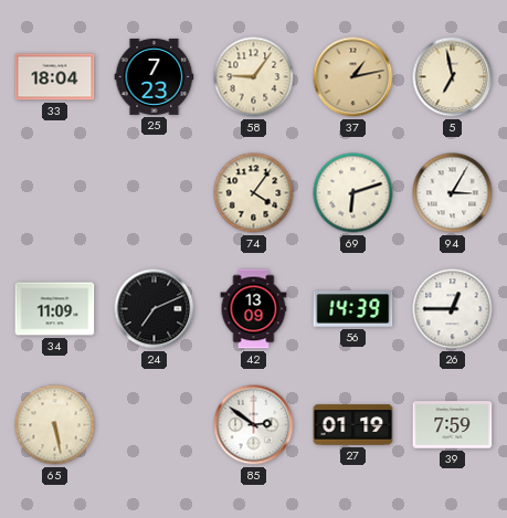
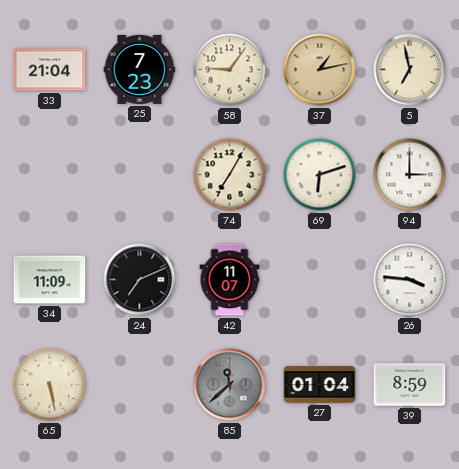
33: 18:04 -> 21:04 (50, 70)
74: 4:06 -> 7:05 (230, 175)
94: 3:05 -> 3:00 (410, 175)
42: 13:09 -> 11:07 (230, 280)
56: 14:39 -> none (353, 309)
26: 12:45 -> 3:46 (410, 280)
85: 2:51 -> 11:38 (230, 385)
85 dial: white -> grey (230, 385)
27: 01:19 -> 01:04 (320, 385)
39: 7:59 -> 8:59 (410, 385)
